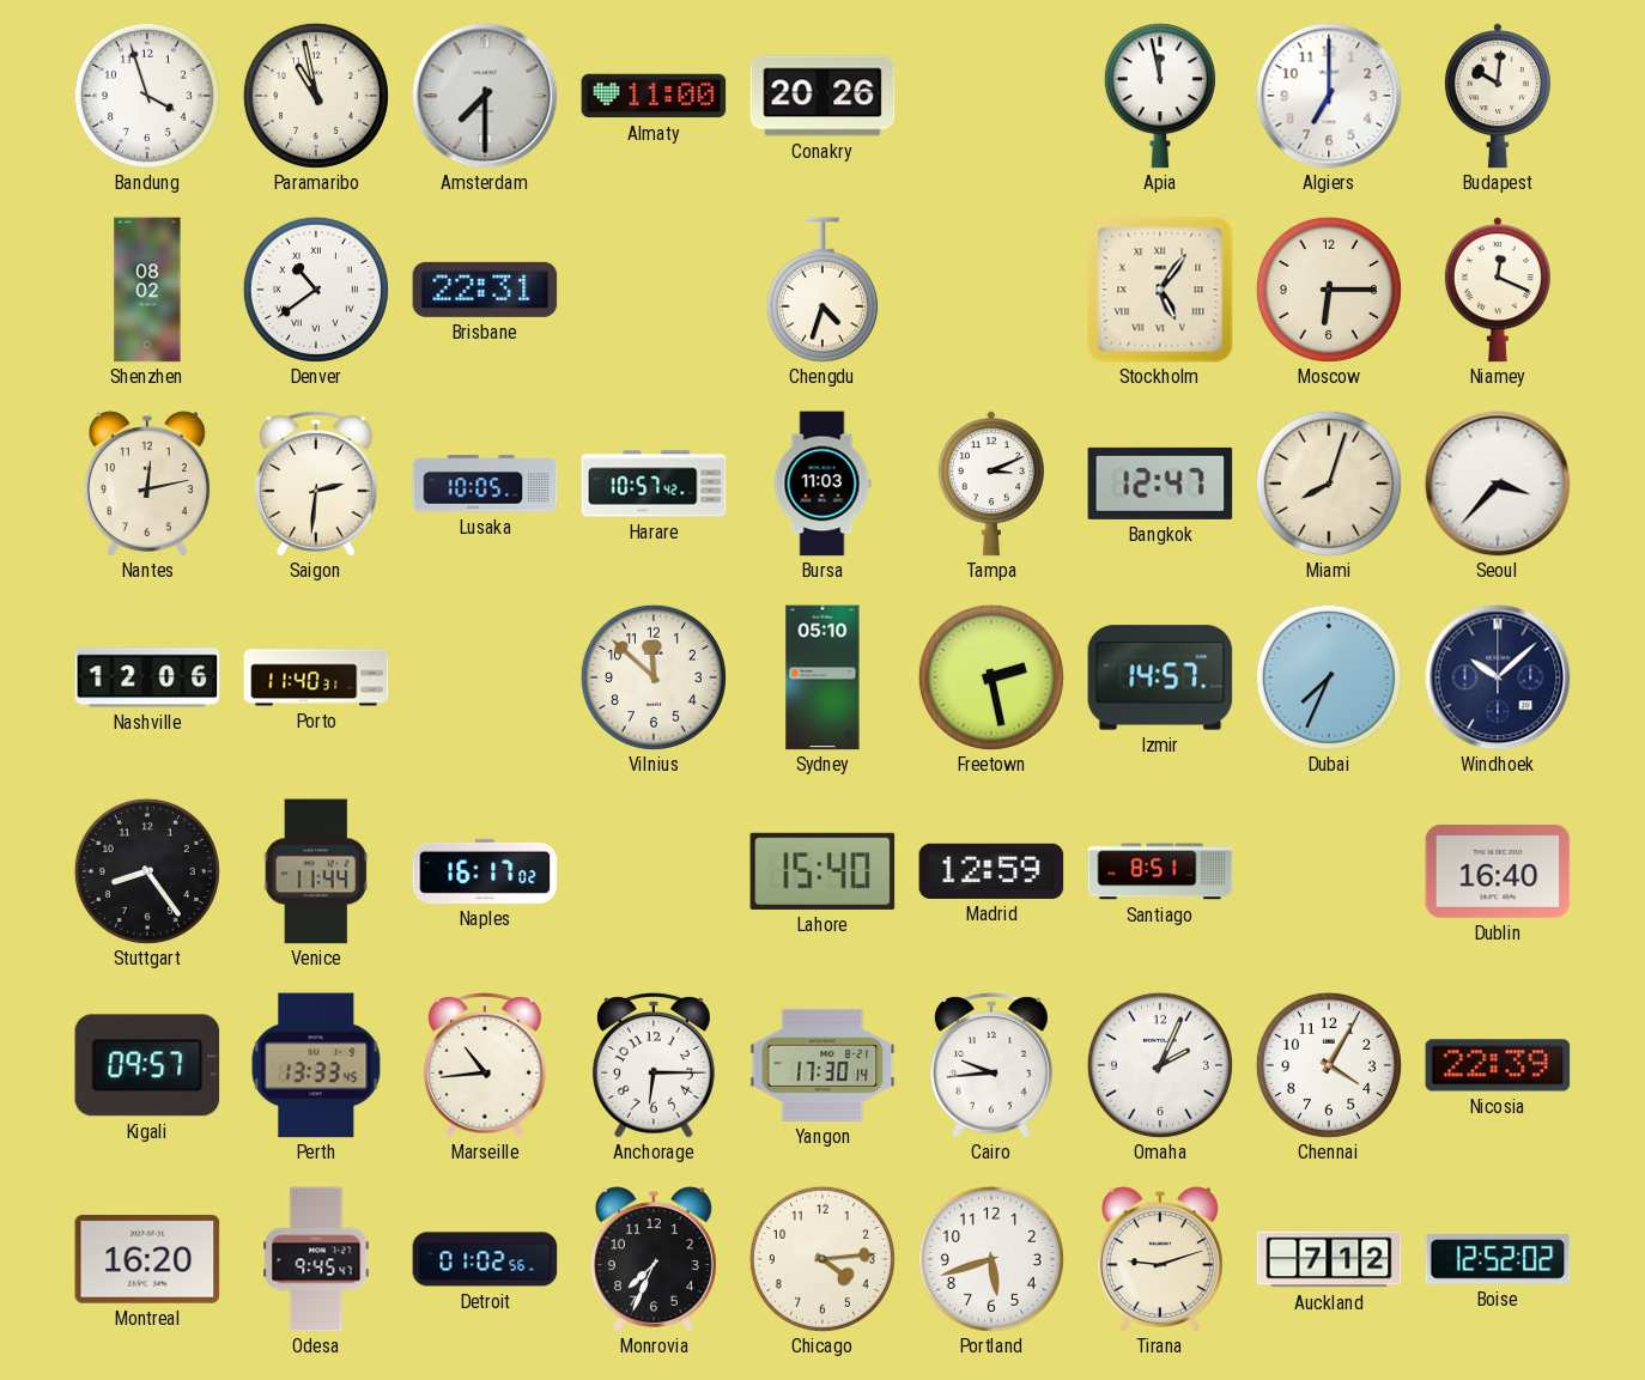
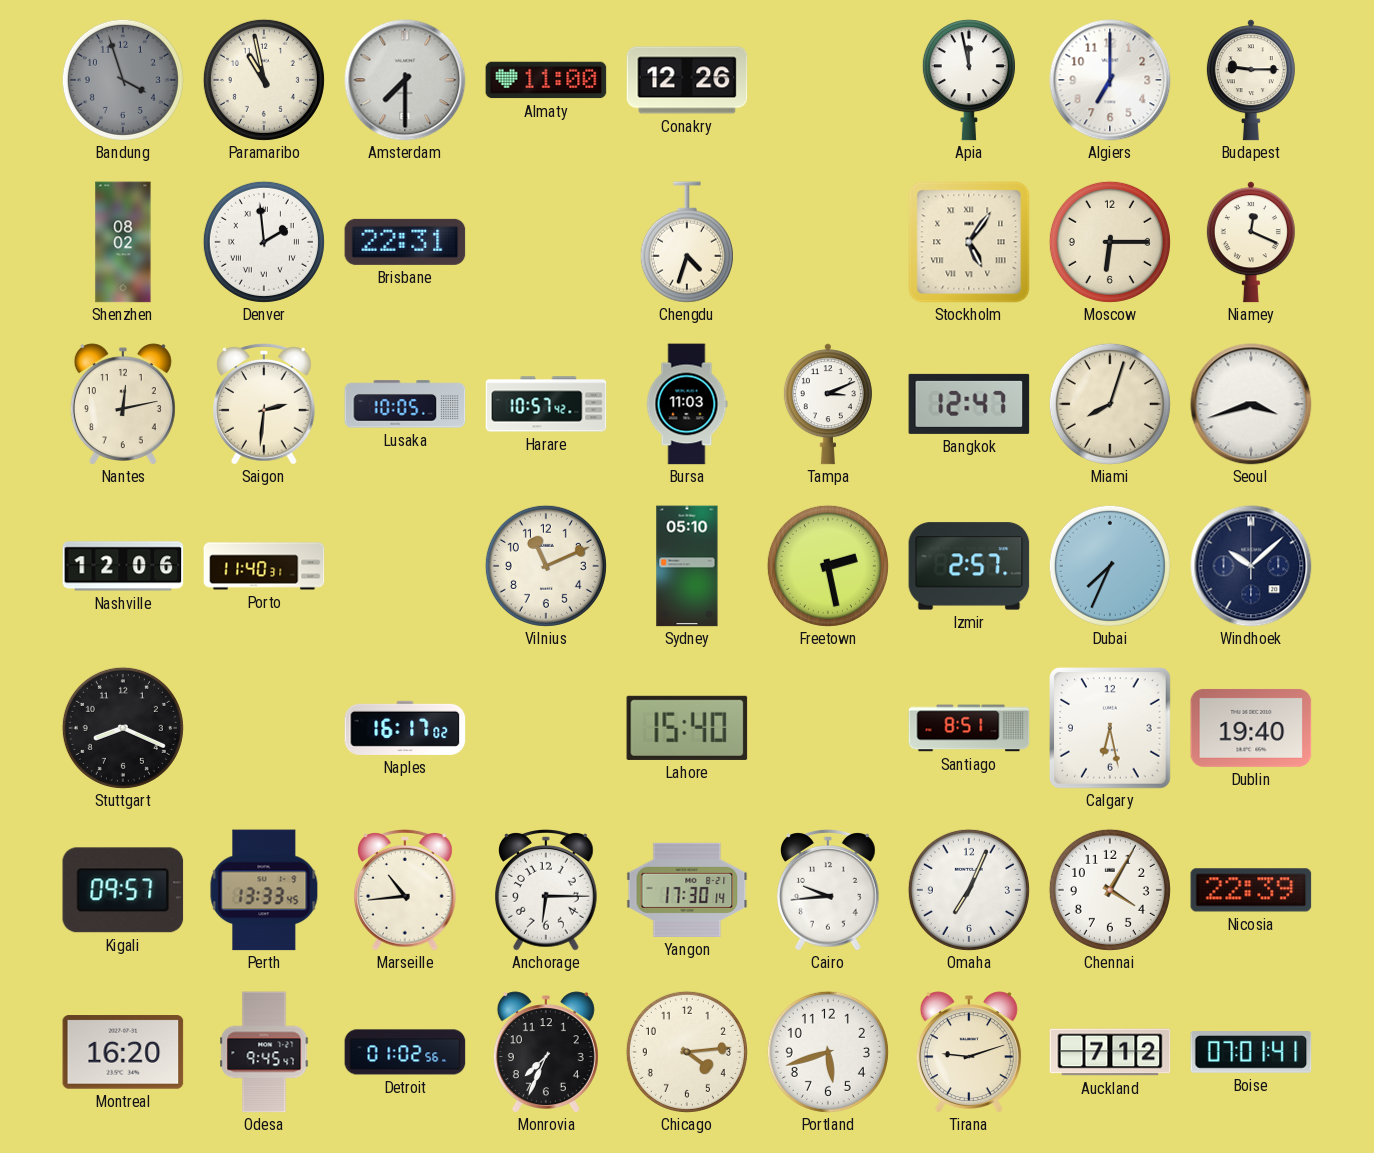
Bandung dial: white -> grey (123, 80)
Conakry: 20:26 -> 12:26 (687, 80)
Budapest: 10:01 -> 9:15 (1251, 80)
Denver: 10:39 -> 1:59 (264, 242)
Seoul: 3:37 -> 3:42 (1251, 404)
Vilnius: 11:52 -> 11:11 (546, 566)
Izmir: 14:57 -> 2:57 (969, 566)
Stuttgart: 8:24 -> 8:19 (123, 728)
Venice: 11:44 -> none (316, 871)
Madrid: 12:59 -> none (991, 871)
Calgary: none -> 6:28 (1111, 729)
Dublin: 16:40 -> 19:40 (1251, 728)
Omaha: 2:04 -> 7:04 (969, 890)
Boise: 12:52 -> 07:01 (1251, 1053)
